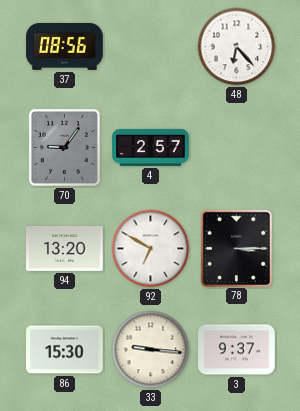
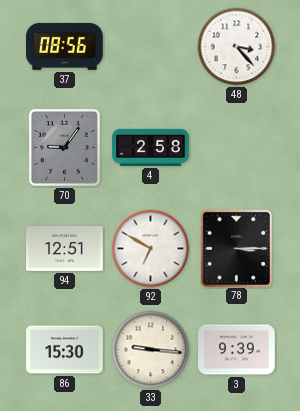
48: 6:23 -> 3:23 (237, 47)
4: 2:57 -> 2:58 (151, 147)
94: 13:20 -> 12:51 (65, 249)
3: 9:37 -> 9:39 (237, 350)
